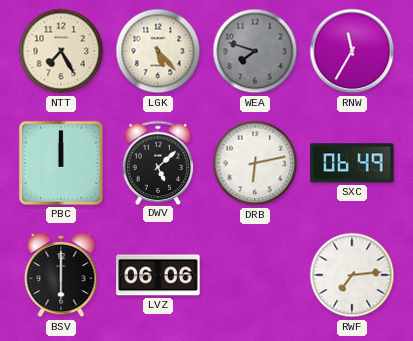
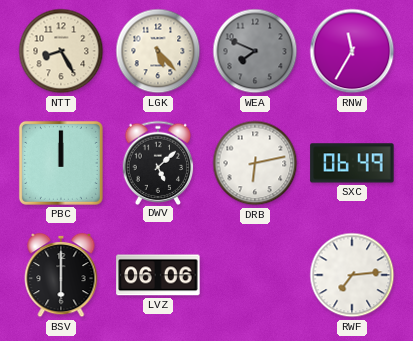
NTT: 7:25 -> 8:25 (61, 51)
WEA: 7:48 -> 7:49 (255, 51)
